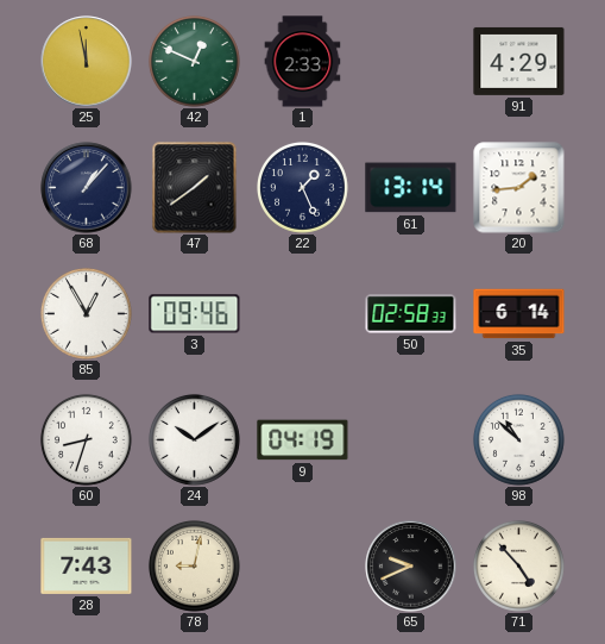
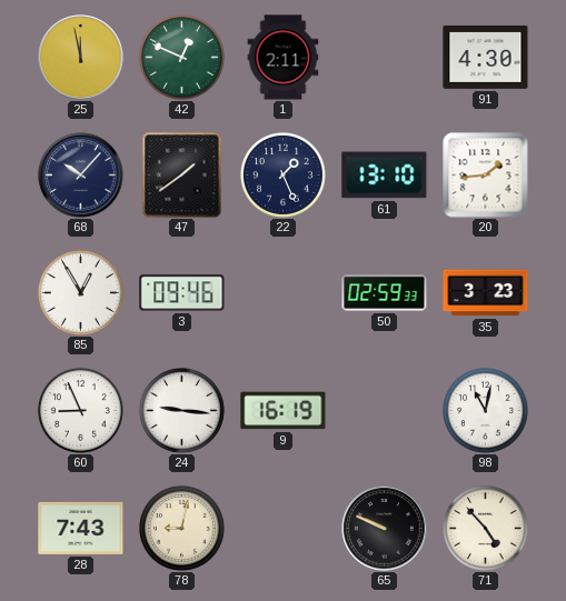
1: 2:33 -> 2:11 (284, 58)
91: 4:29 -> 4:30 (486, 57)
68: 1:07 -> 10:07 (81, 176)
61: 13:14 -> 13:10 (385, 176)
50: 02:58 -> 02:59 (385, 293)
35: 6:14 -> 3:23 (486, 293)
60: 8:33 -> 8:56 (81, 411)
24: 10:09 -> 9:16 (182, 411)
9: 04:19 -> 16:19 (284, 411)
98: 10:52 -> 11:02 (486, 411)
65: 9:41 -> 9:49 (385, 529)
